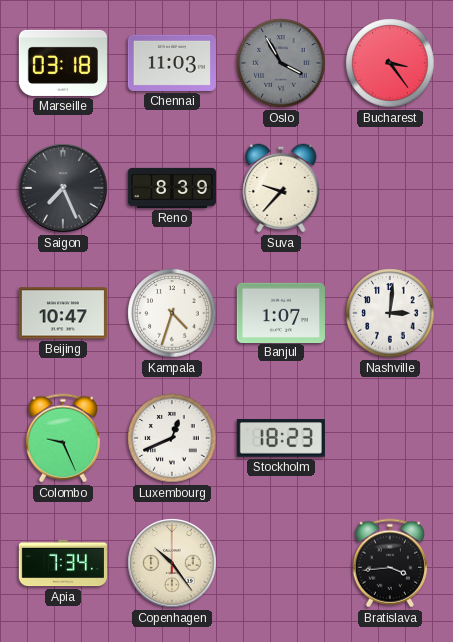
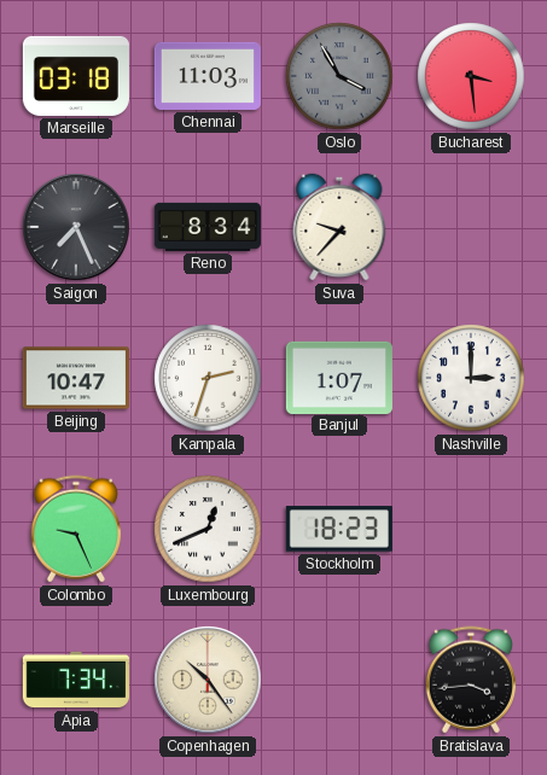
Bucharest: 3:24 -> 3:29 (471, 76)
Reno: 8:39 -> 8:34 (206, 227)
Kampala: 4:33 -> 2:33 (208, 378)
Nashville: 3:01 -> 3:00 (471, 378)
